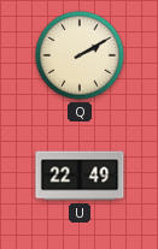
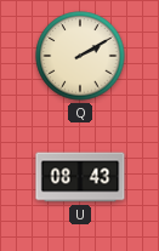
U: 22:49 -> 08:43 (80, 177)
